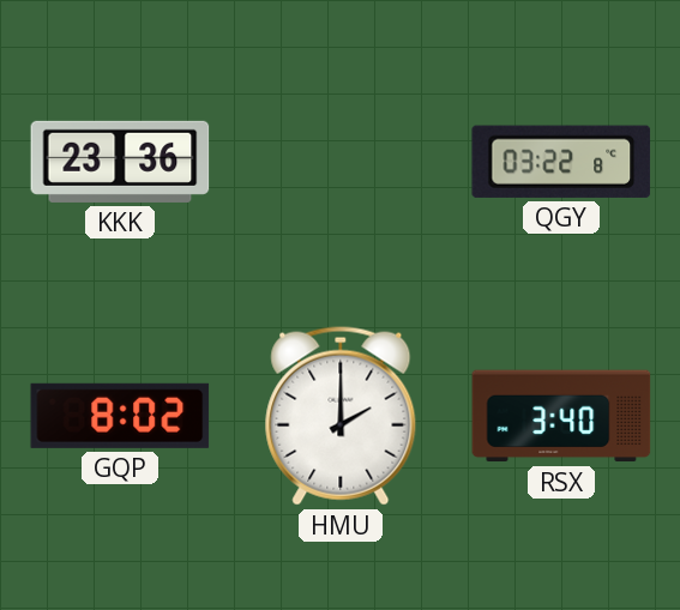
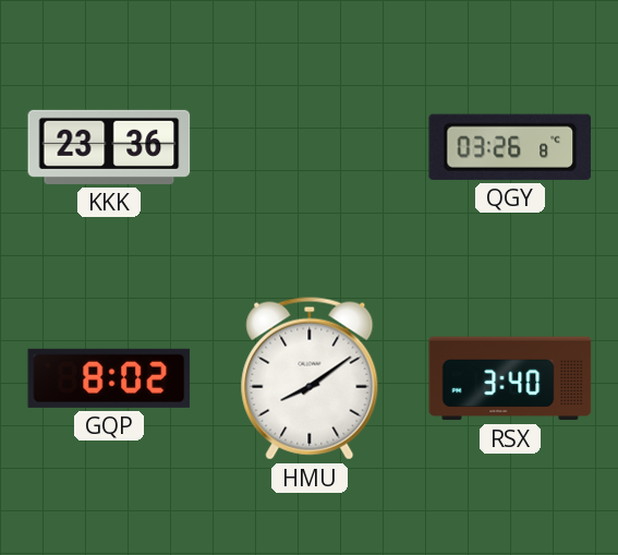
QGY: 03:22 -> 03:26 (510, 147)
HMU: 2:00 -> 8:09 (310, 378)
